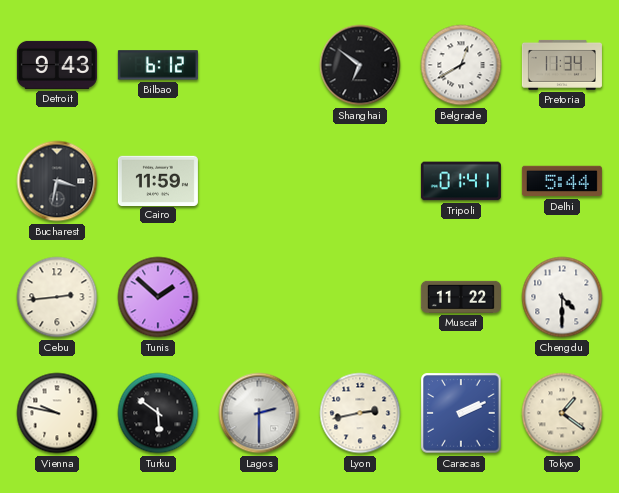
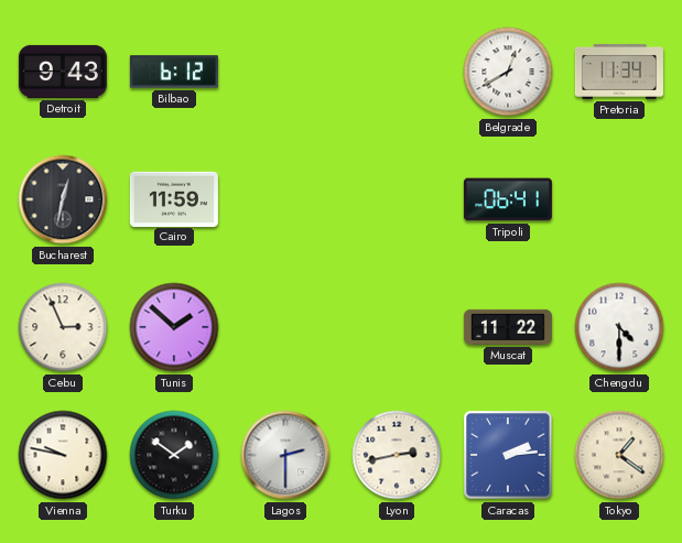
Shanghai: 6:51 -> none (360, 65)
Bucharest: 3:32 -> 12:32 (63, 199)
Tripoli: 01:41 -> 06:41 (508, 199)
Delhi: 5:44 -> none (562, 181)
Cebu: 2:44 -> 2:56 (63, 327)
Turku: 5:51 -> 1:51 (174, 455)
Caracas: 2:11 -> 2:14 (508, 455)
